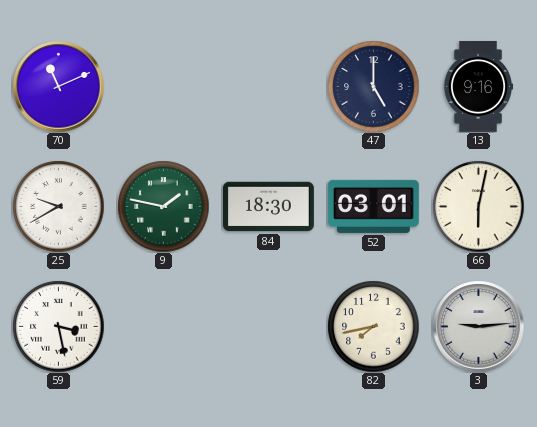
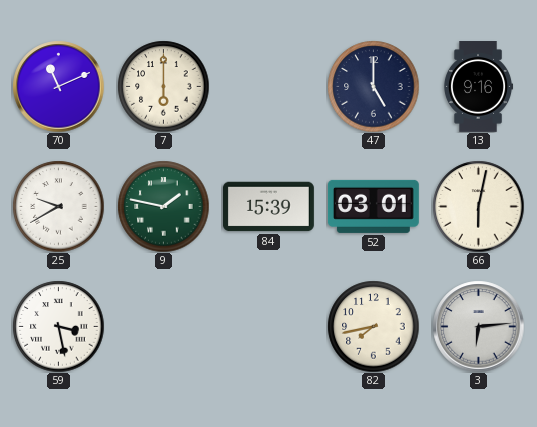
7: none -> 6:00 (163, 86)
84: 18:30 -> 15:39 (268, 207)
3: 9:14 -> 6:14 (478, 326)
